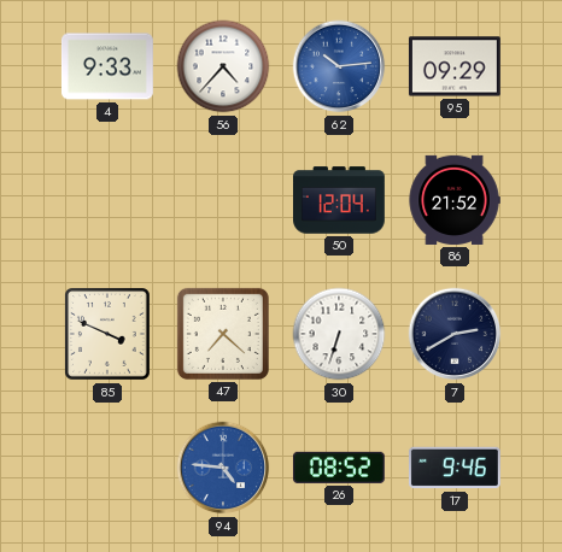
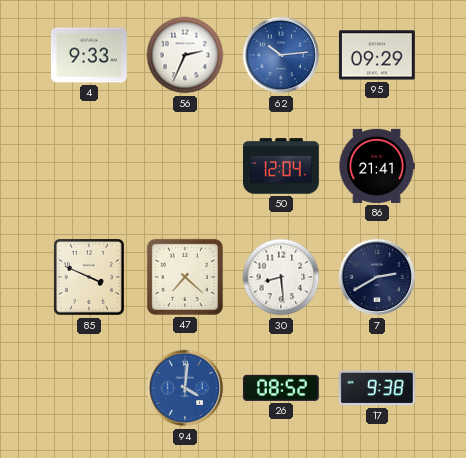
56: 4:37 -> 2:34 (185, 55)
86: 21:52 -> 21:41 (377, 166)
30: 6:33 -> 8:29 (281, 277)
94: 4:46 -> 4:01 (185, 388)
17: 9:46 -> 9:38 (378, 388)
